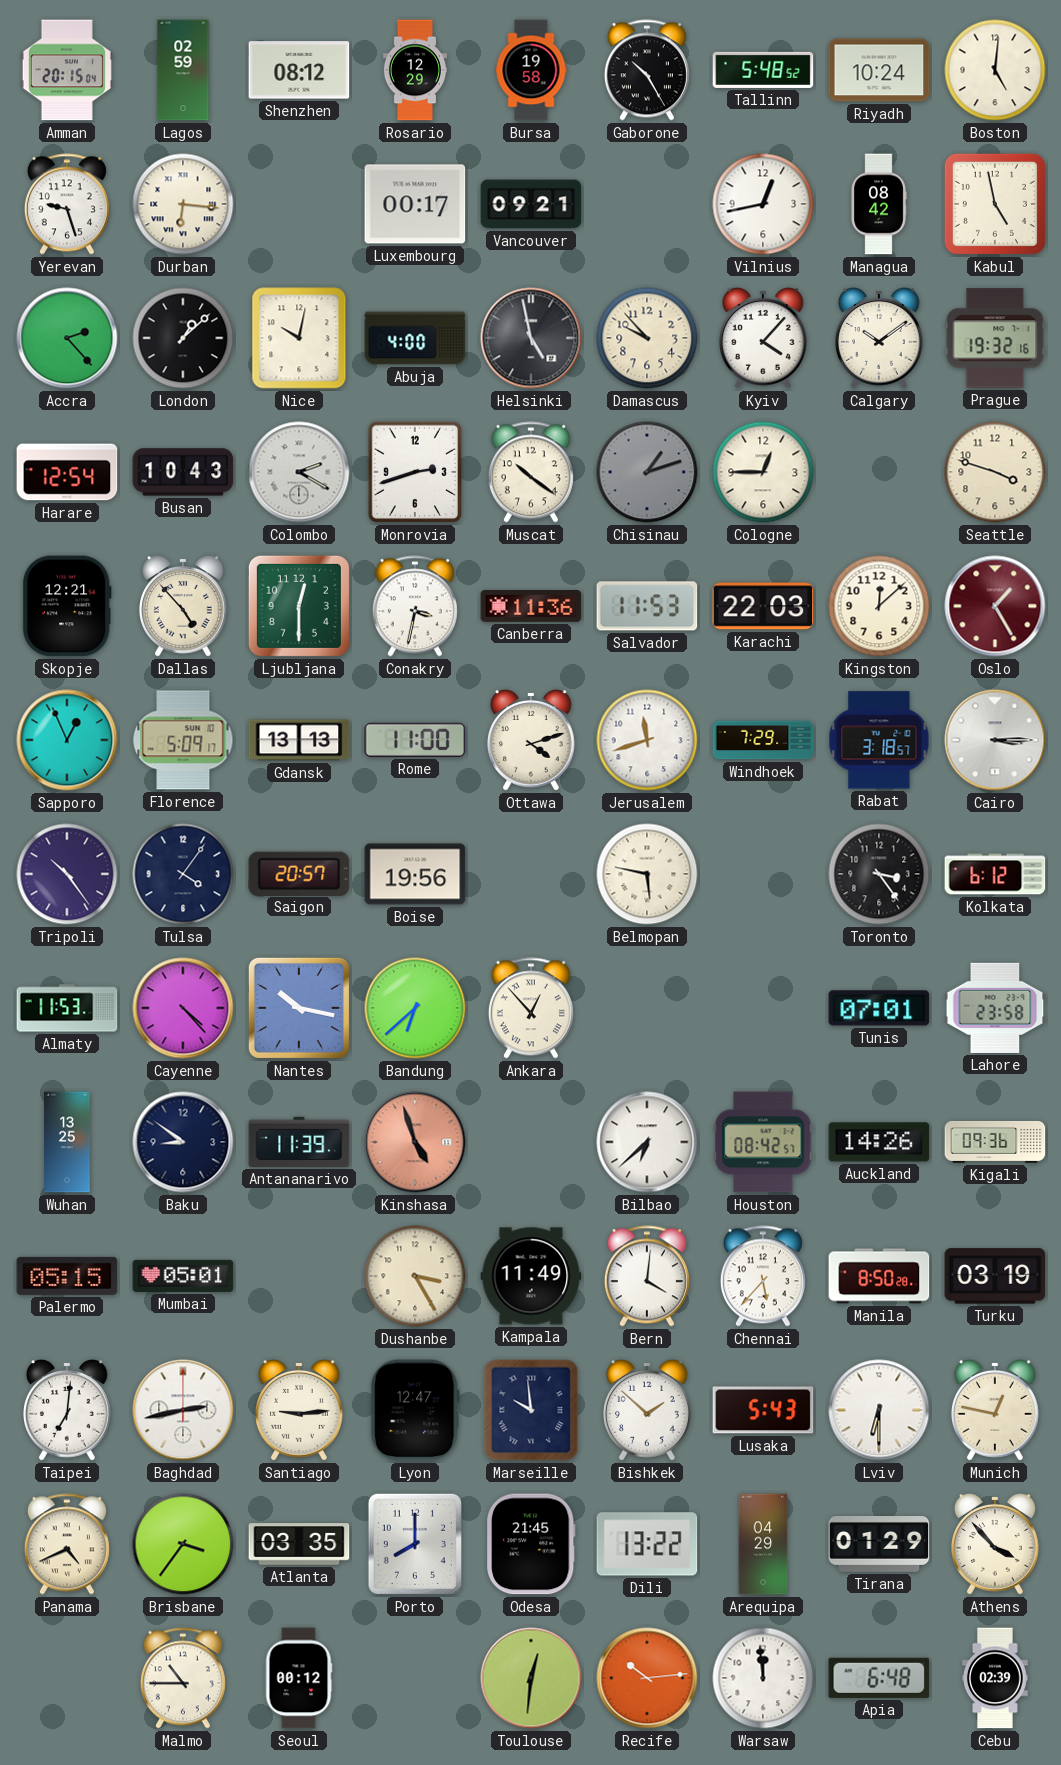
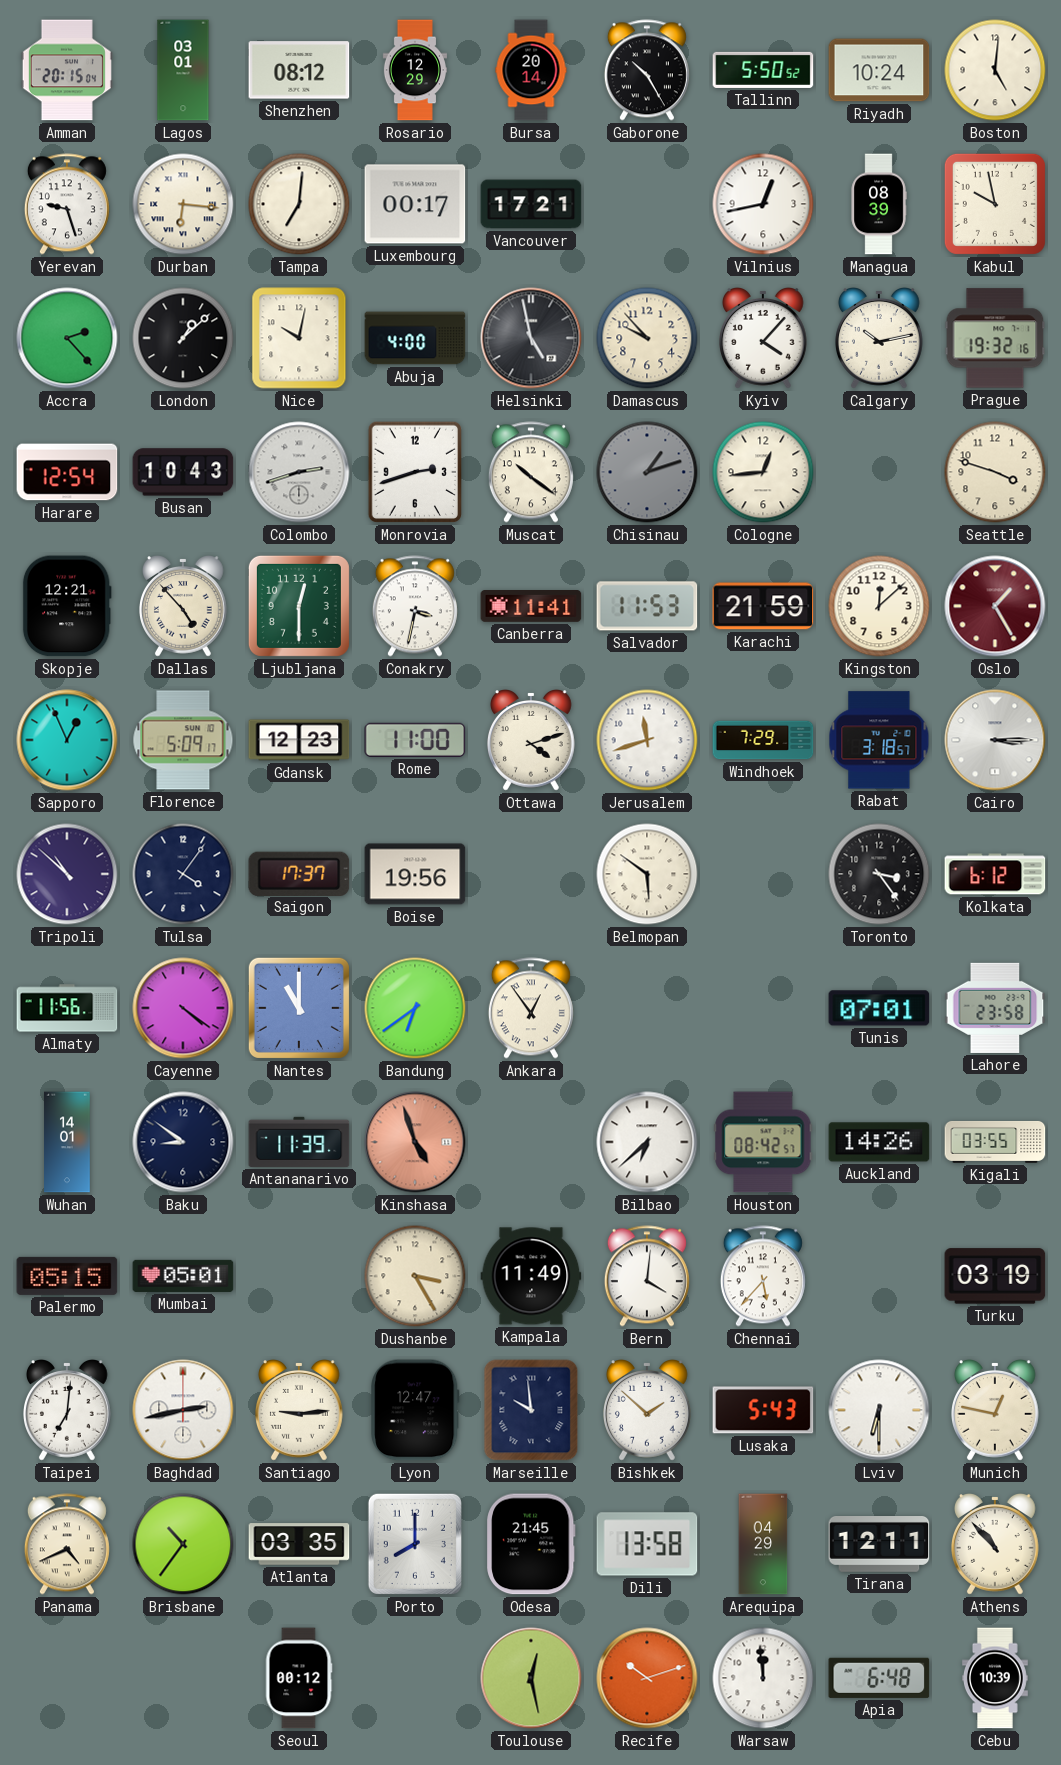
Lagos: 02:59 -> 03:01 (183, 70)
Bursa: 19:58 -> 20:14 (531, 70)
Tallinn: 5:48 -> 5:50 (763, 70)
Tampa: none -> 7:01 (299, 204)
Vancouver: 09:21 -> 17:21 (531, 204)
Managua: 08:42 -> 08:39 (879, 204)
Kabul: 4:58 -> 9:58 (995, 204)
Calgary: 10:09 -> 10:13 (880, 339)
Colombo: 2:20 -> 2:42 (299, 472)
Cologne: 12:45 -> 12:44 (763, 472)
Canberra: 11:36 -> 11:41 (531, 607)
Karachi: 22:03 -> 21:59 (763, 606)
Gdansk: 13:13 -> 12:23 (299, 740)
Tripoli: 10:24 -> 10:52 (67, 874)
Saigon: 20:57 -> 17:37 (299, 873)
Belmopan: 5:47 -> 5:51 (647, 874)
Almaty: 11:53 -> 11:56 (67, 1008)
Cayenne: 4:23 -> 4:21 (183, 1008)
Nantes: 10:17 -> 11:00 (299, 1008)
Bandung: 6:38 -> 6:39 (415, 1008)
Ankara: 12:53 -> 12:54 (531, 1008)
Wuhan: 13:25 -> 14:01 (67, 1142)
Kigali: 09:36 -> 03:55 (995, 1142)
Manila: 8:50 -> none (879, 1276)
Brisbane: 3:36 -> 10:36 (183, 1544)
Dili: 13:22 -> 13:58 (647, 1544)
Tirana: 01:29 -> 12:11 (879, 1545)
Athens: 3:53 -> 10:53 (996, 1545)
Malmo: 10:45 -> none (183, 1678)
Toulouse: 12:31 -> 12:28 (531, 1678)
Recife: 10:14 -> 10:12 (647, 1678)
Cebu: 02:39 -> 10:39 (995, 1678)
